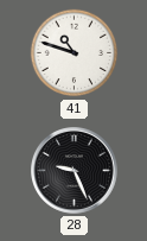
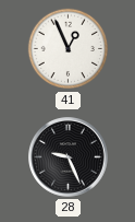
41: 10:48 -> 12:56 (69, 49)
